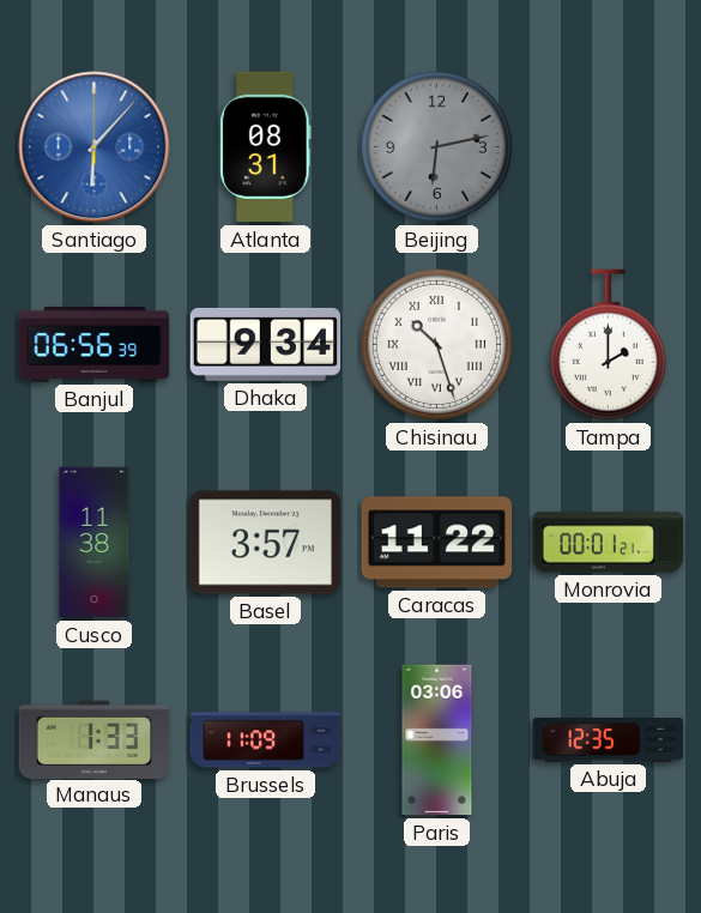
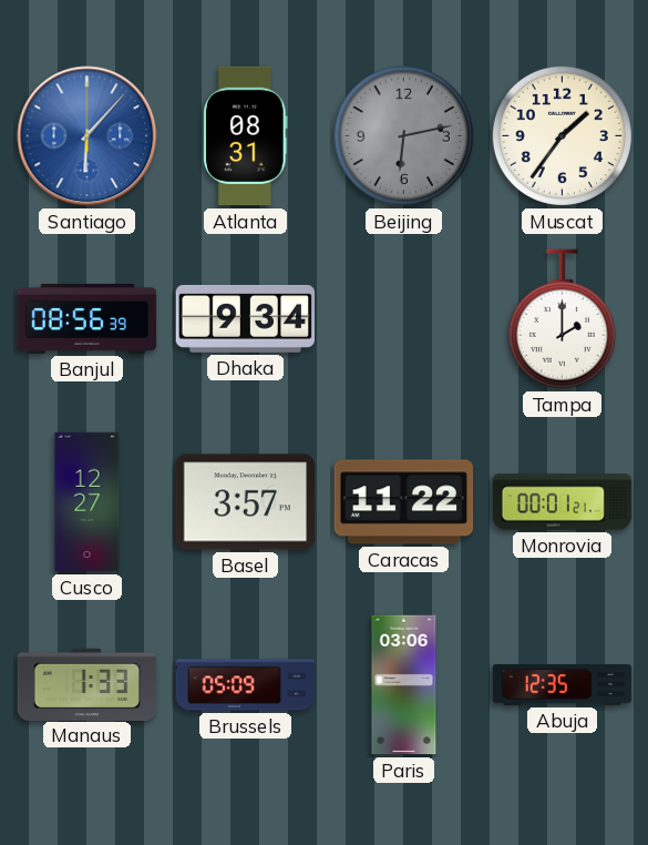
Muscat: none -> 1:36 (562, 135)
Banjul: 06:56 -> 08:56 (88, 318)
Chisinau: 10:27 -> none (436, 344)
Cusco: 11:38 -> 12:27 (88, 502)
Brussels: 11:09 -> 05:09 (246, 685)
